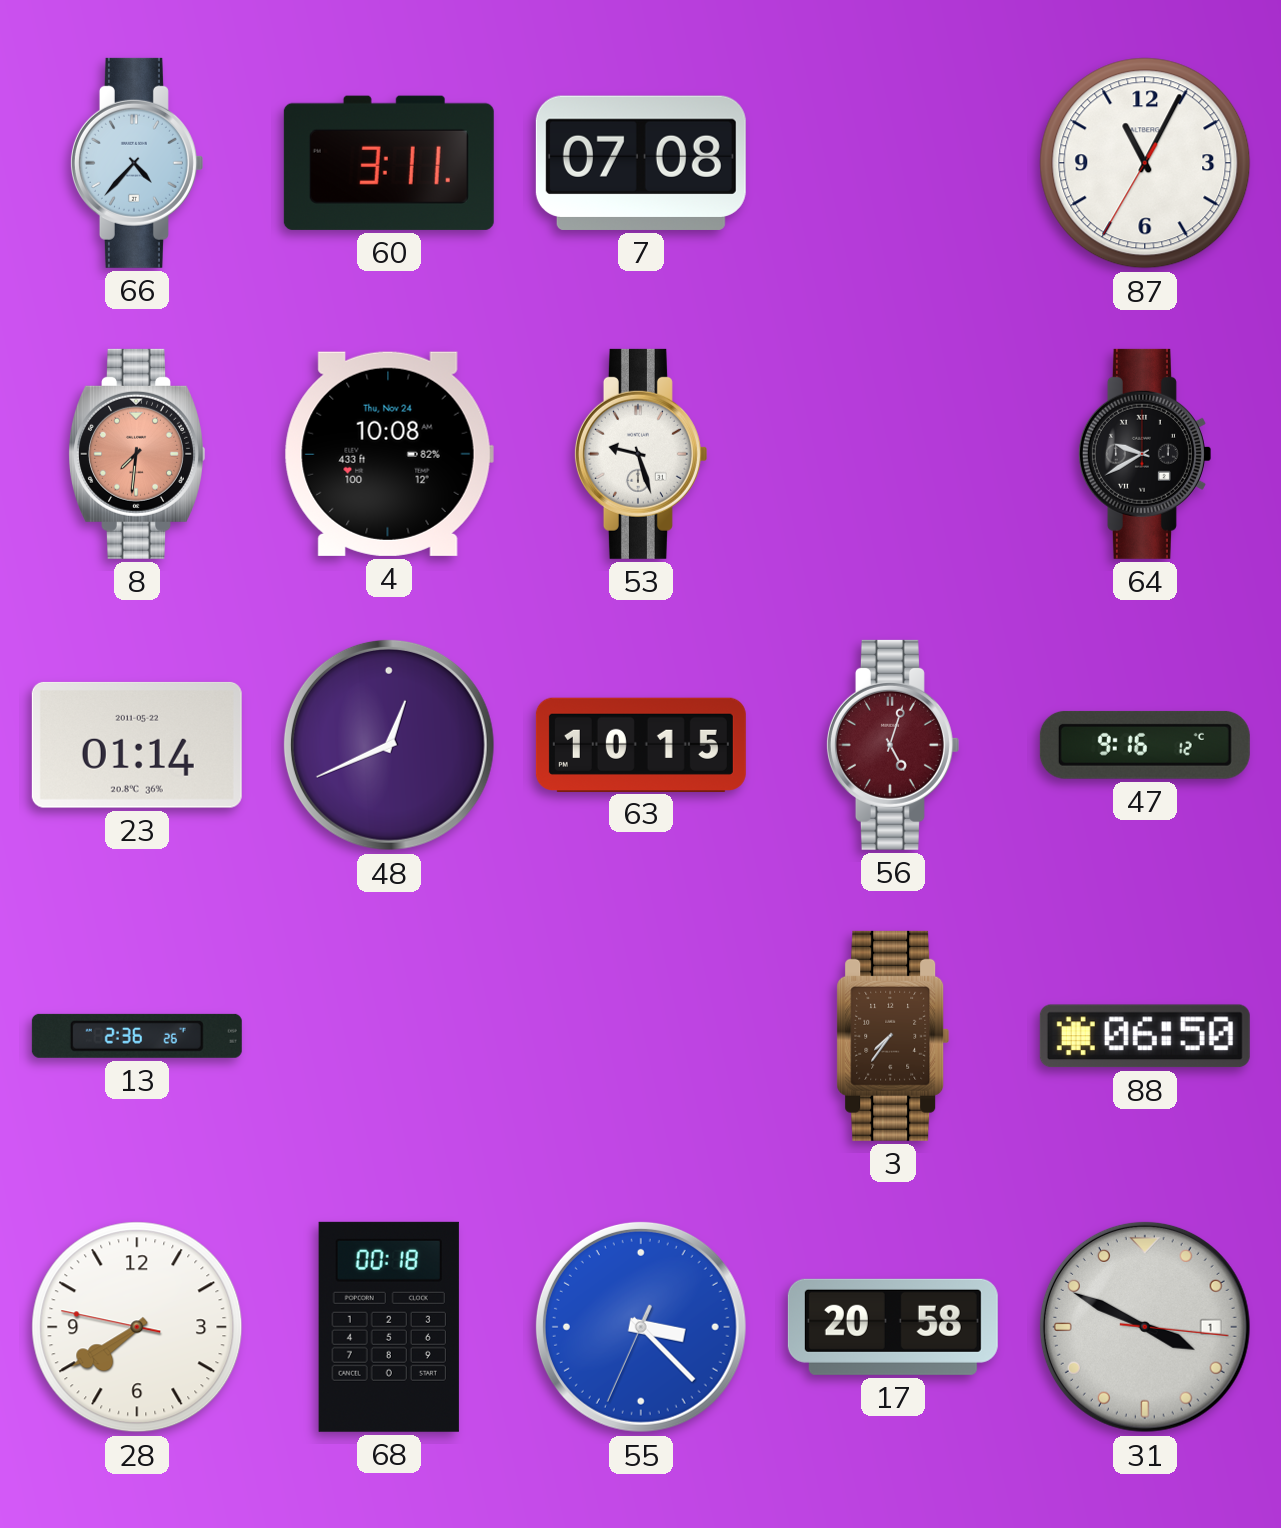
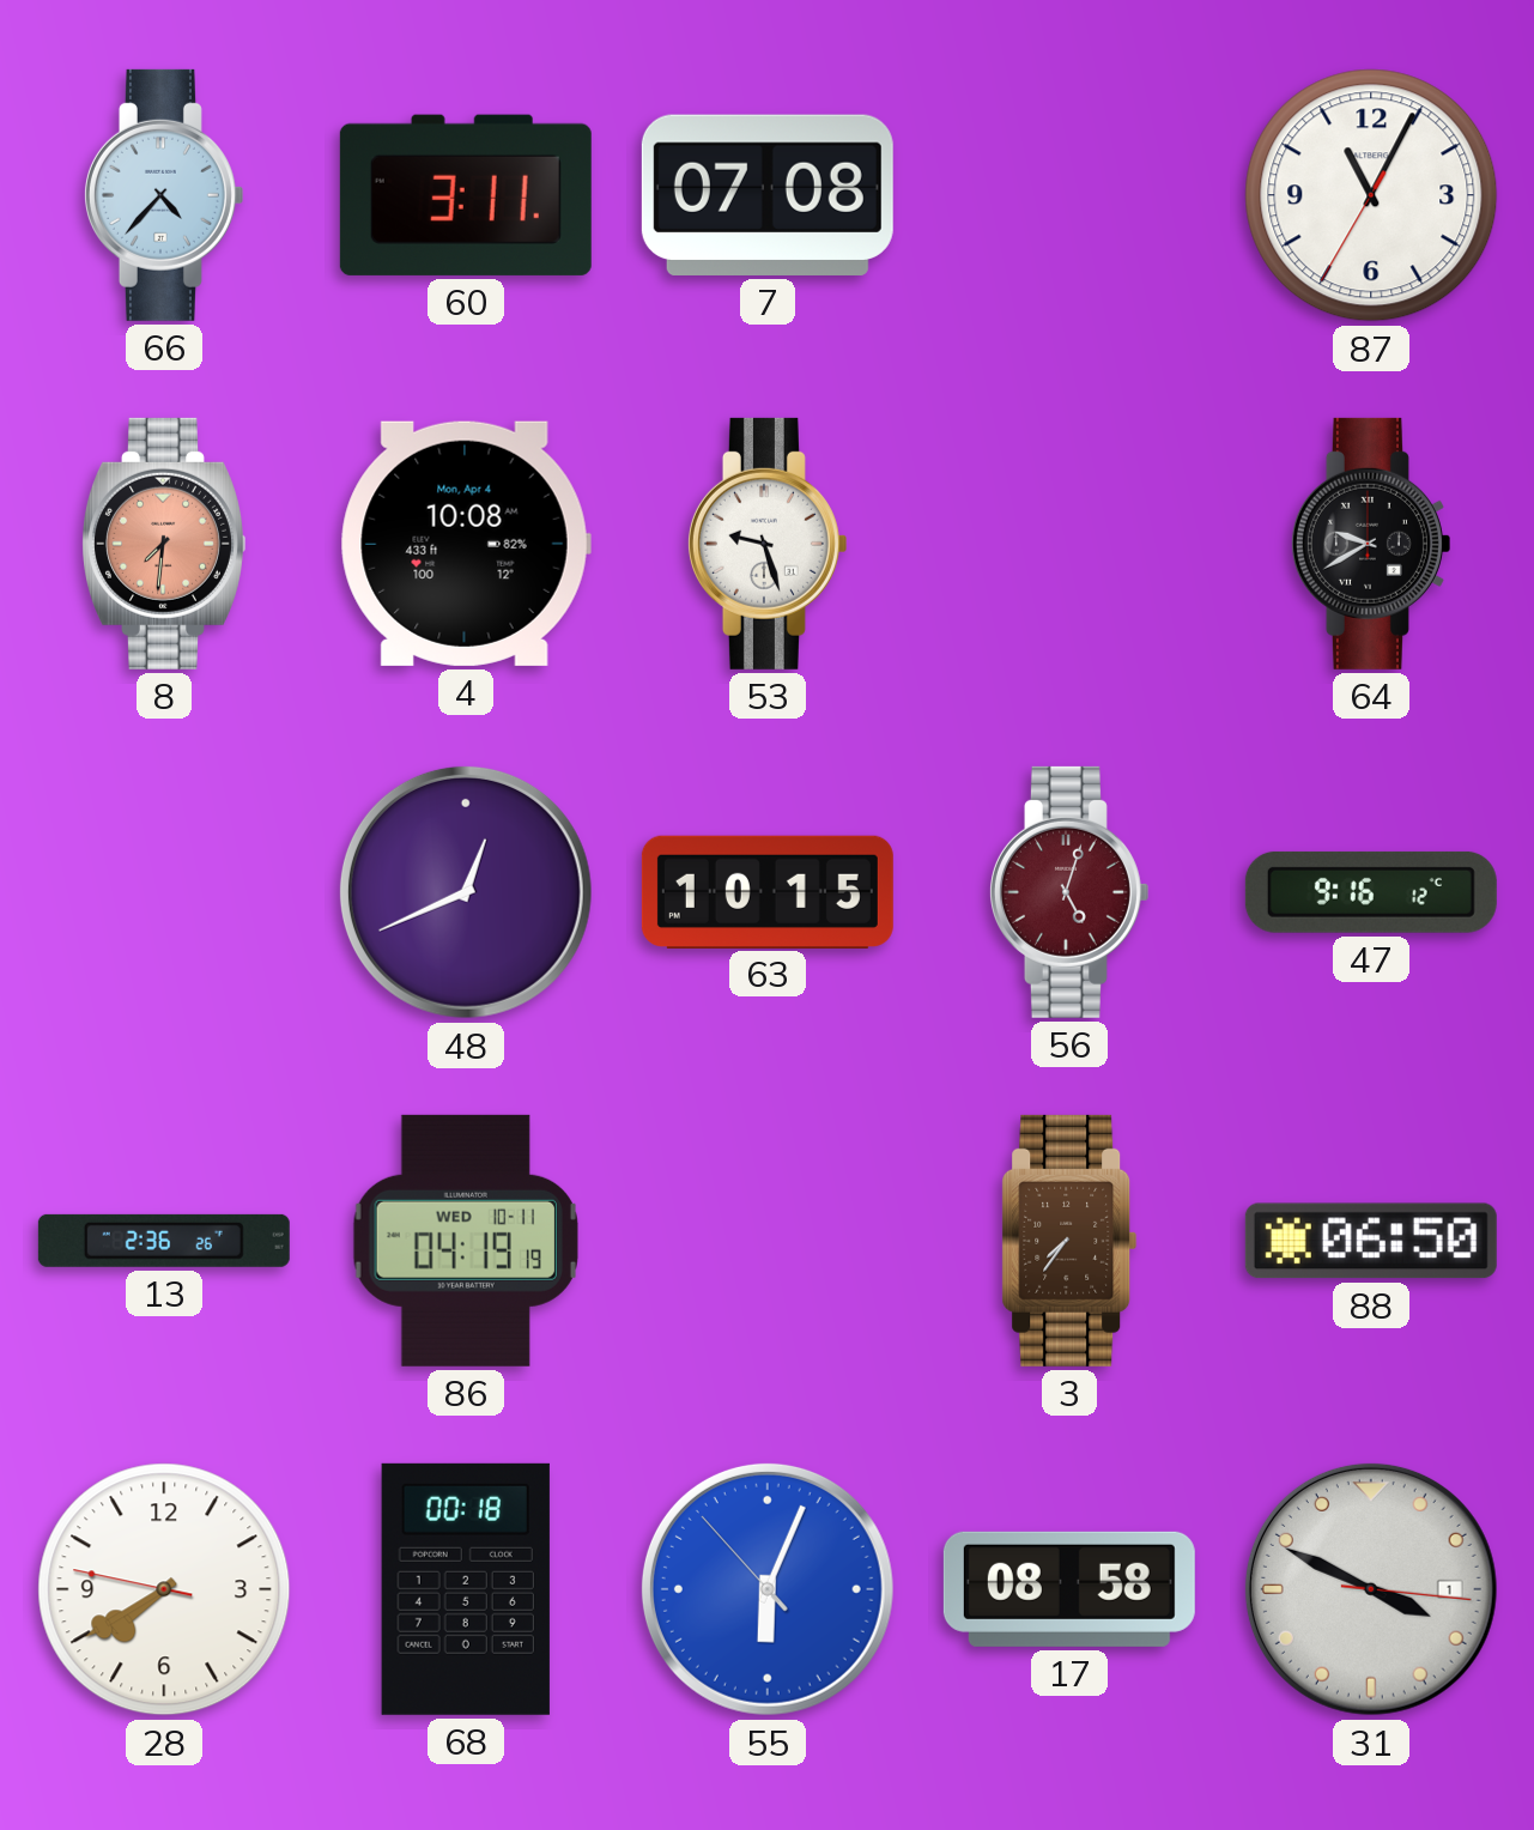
4 date: Thu, Nov 24 -> Mon, Apr 4 (466, 544)
23: 01:14 -> none (137, 745)
86: none -> 04:19 (466, 1241)
55: 3:22 -> 6:03 (768, 1589)
17: 20:58 -> 08:58 (1069, 1589)
